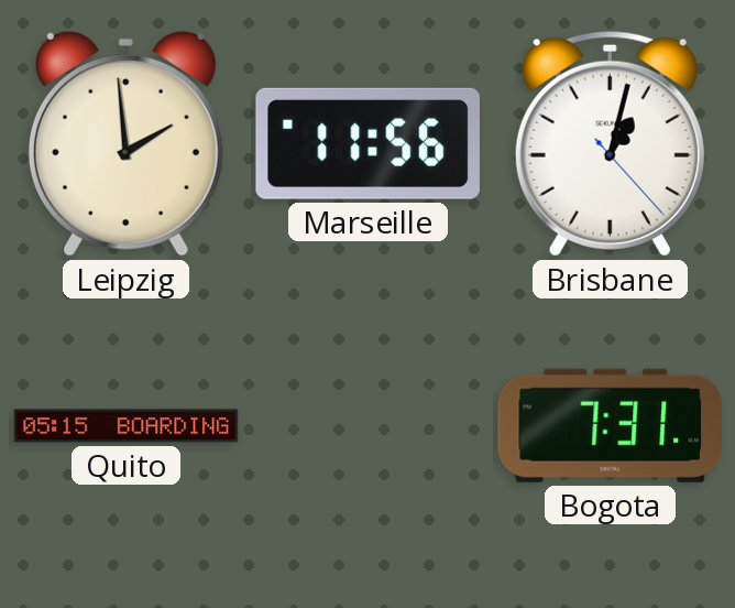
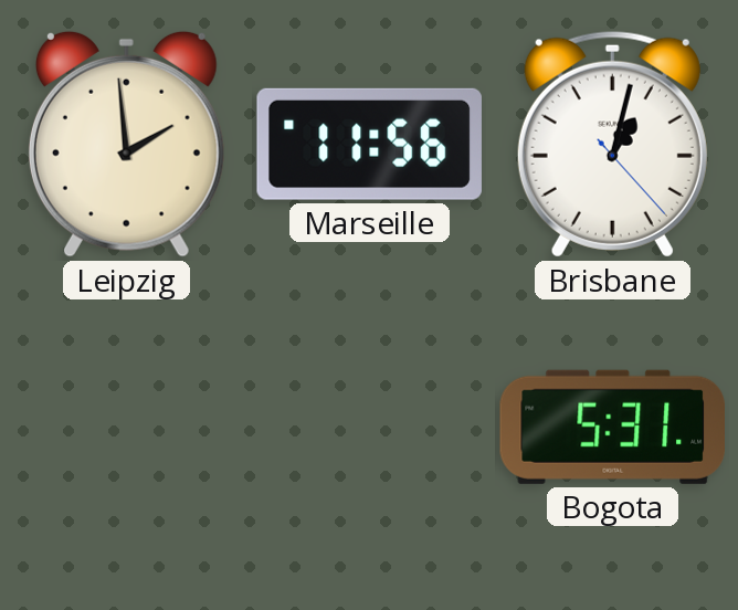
Quito: 05:15 -> none (127, 426)
Bogota: 7:31 -> 5:31 (612, 427)
